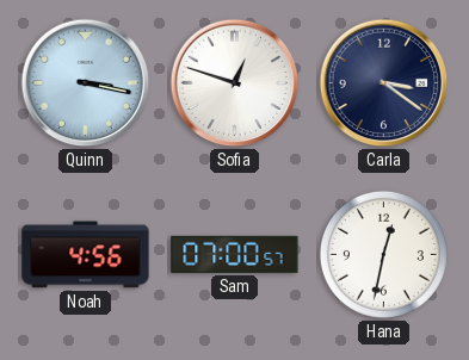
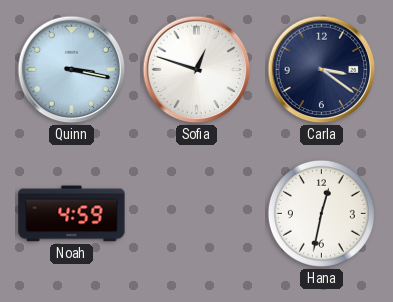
Noah: 4:56 -> 4:59 (72, 214)
Sam: 07:00 -> none (235, 254)
